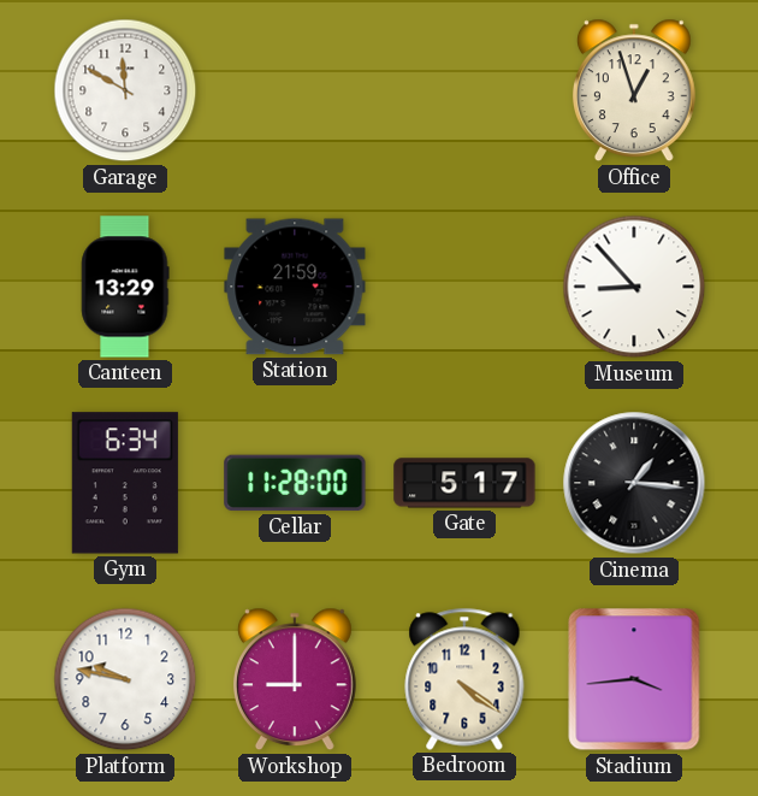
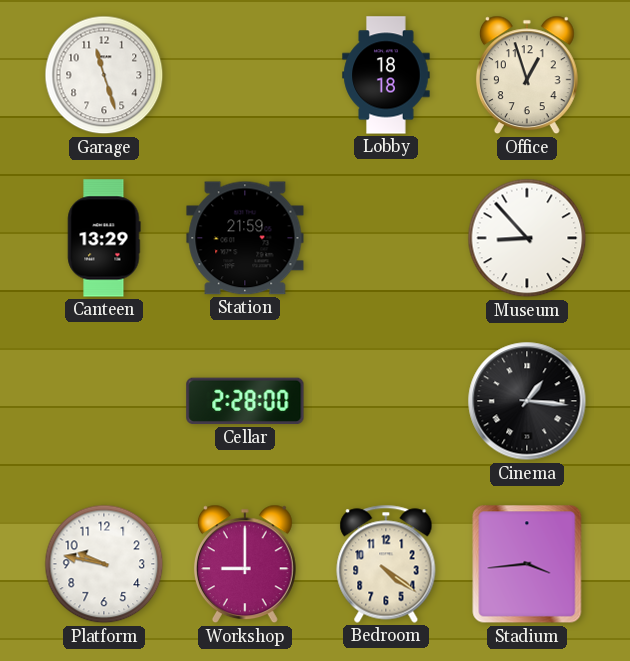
Garage: 11:50 -> 11:27 (104, 75)
Lobby: none -> 18:18 (386, 75)
Gym: 6:34 -> none (125, 483)
Cellar: 11:28 -> 2:28 (245, 401)
Gate: 5:17 -> none (464, 483)
